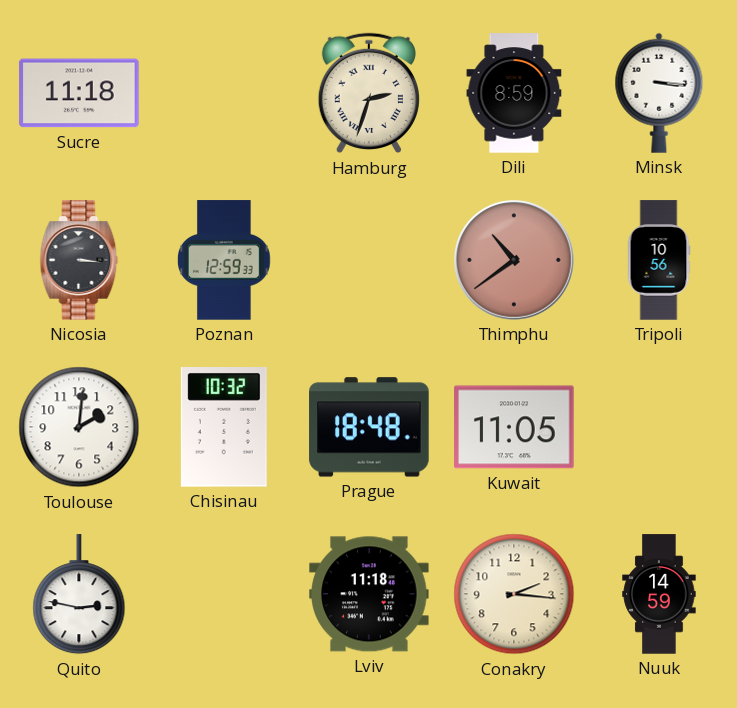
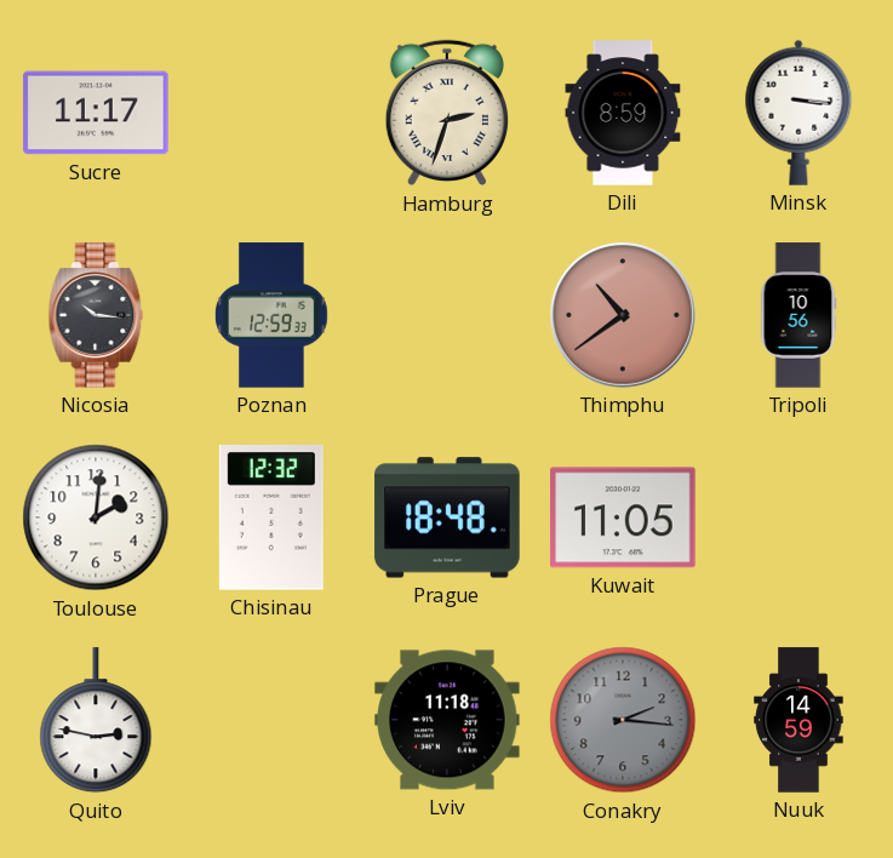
Sucre: 11:18 -> 11:17 (96, 113)
Nicosia: 3:16 -> 10:16 (96, 315)
Chisinau: 10:32 -> 12:32 (271, 519)
Conakry dial: cream -> grey (623, 720)
